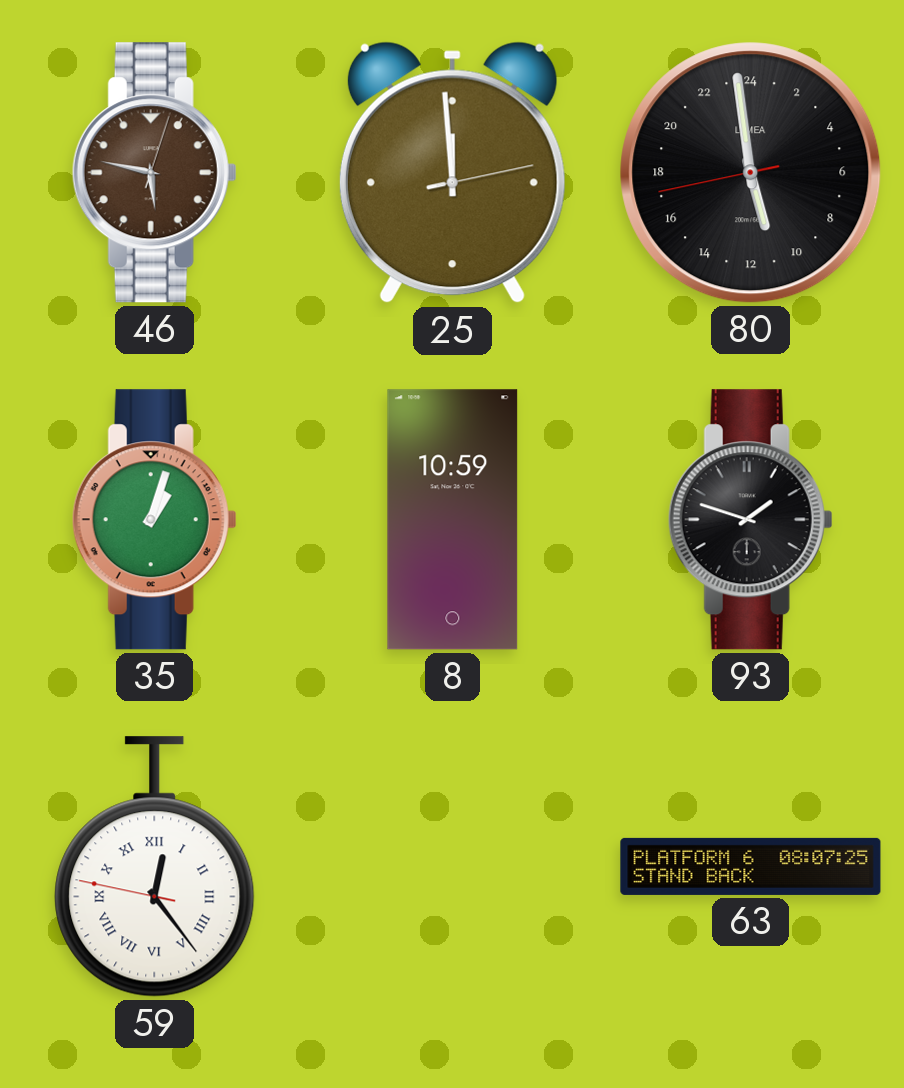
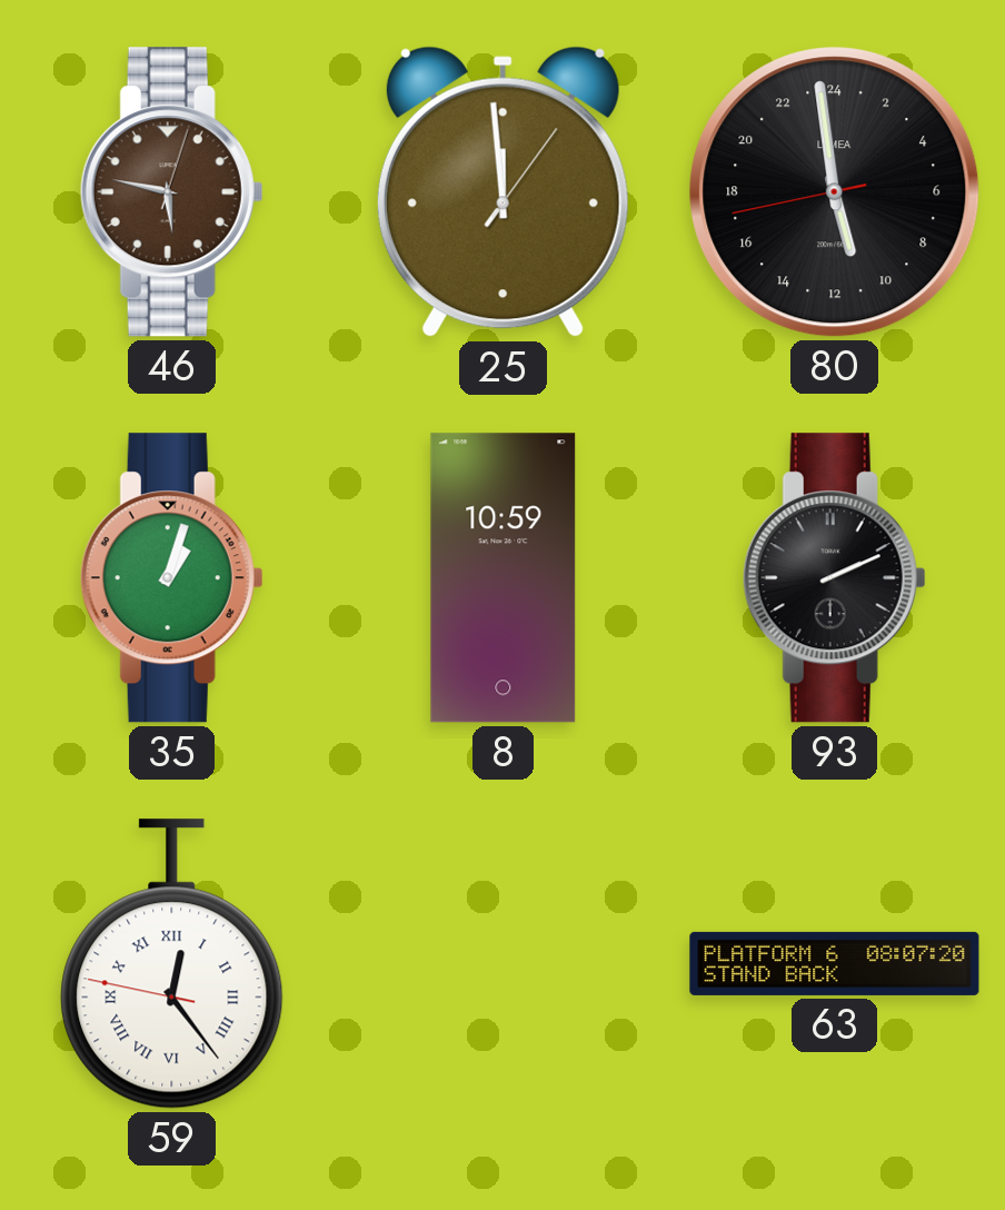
25: 11:59:13 -> 11:59:06 (503, 192)
93: 1:48 -> 2:11 (834, 578)
63: 08:07:25 -> 08:07:20 (835, 963)
